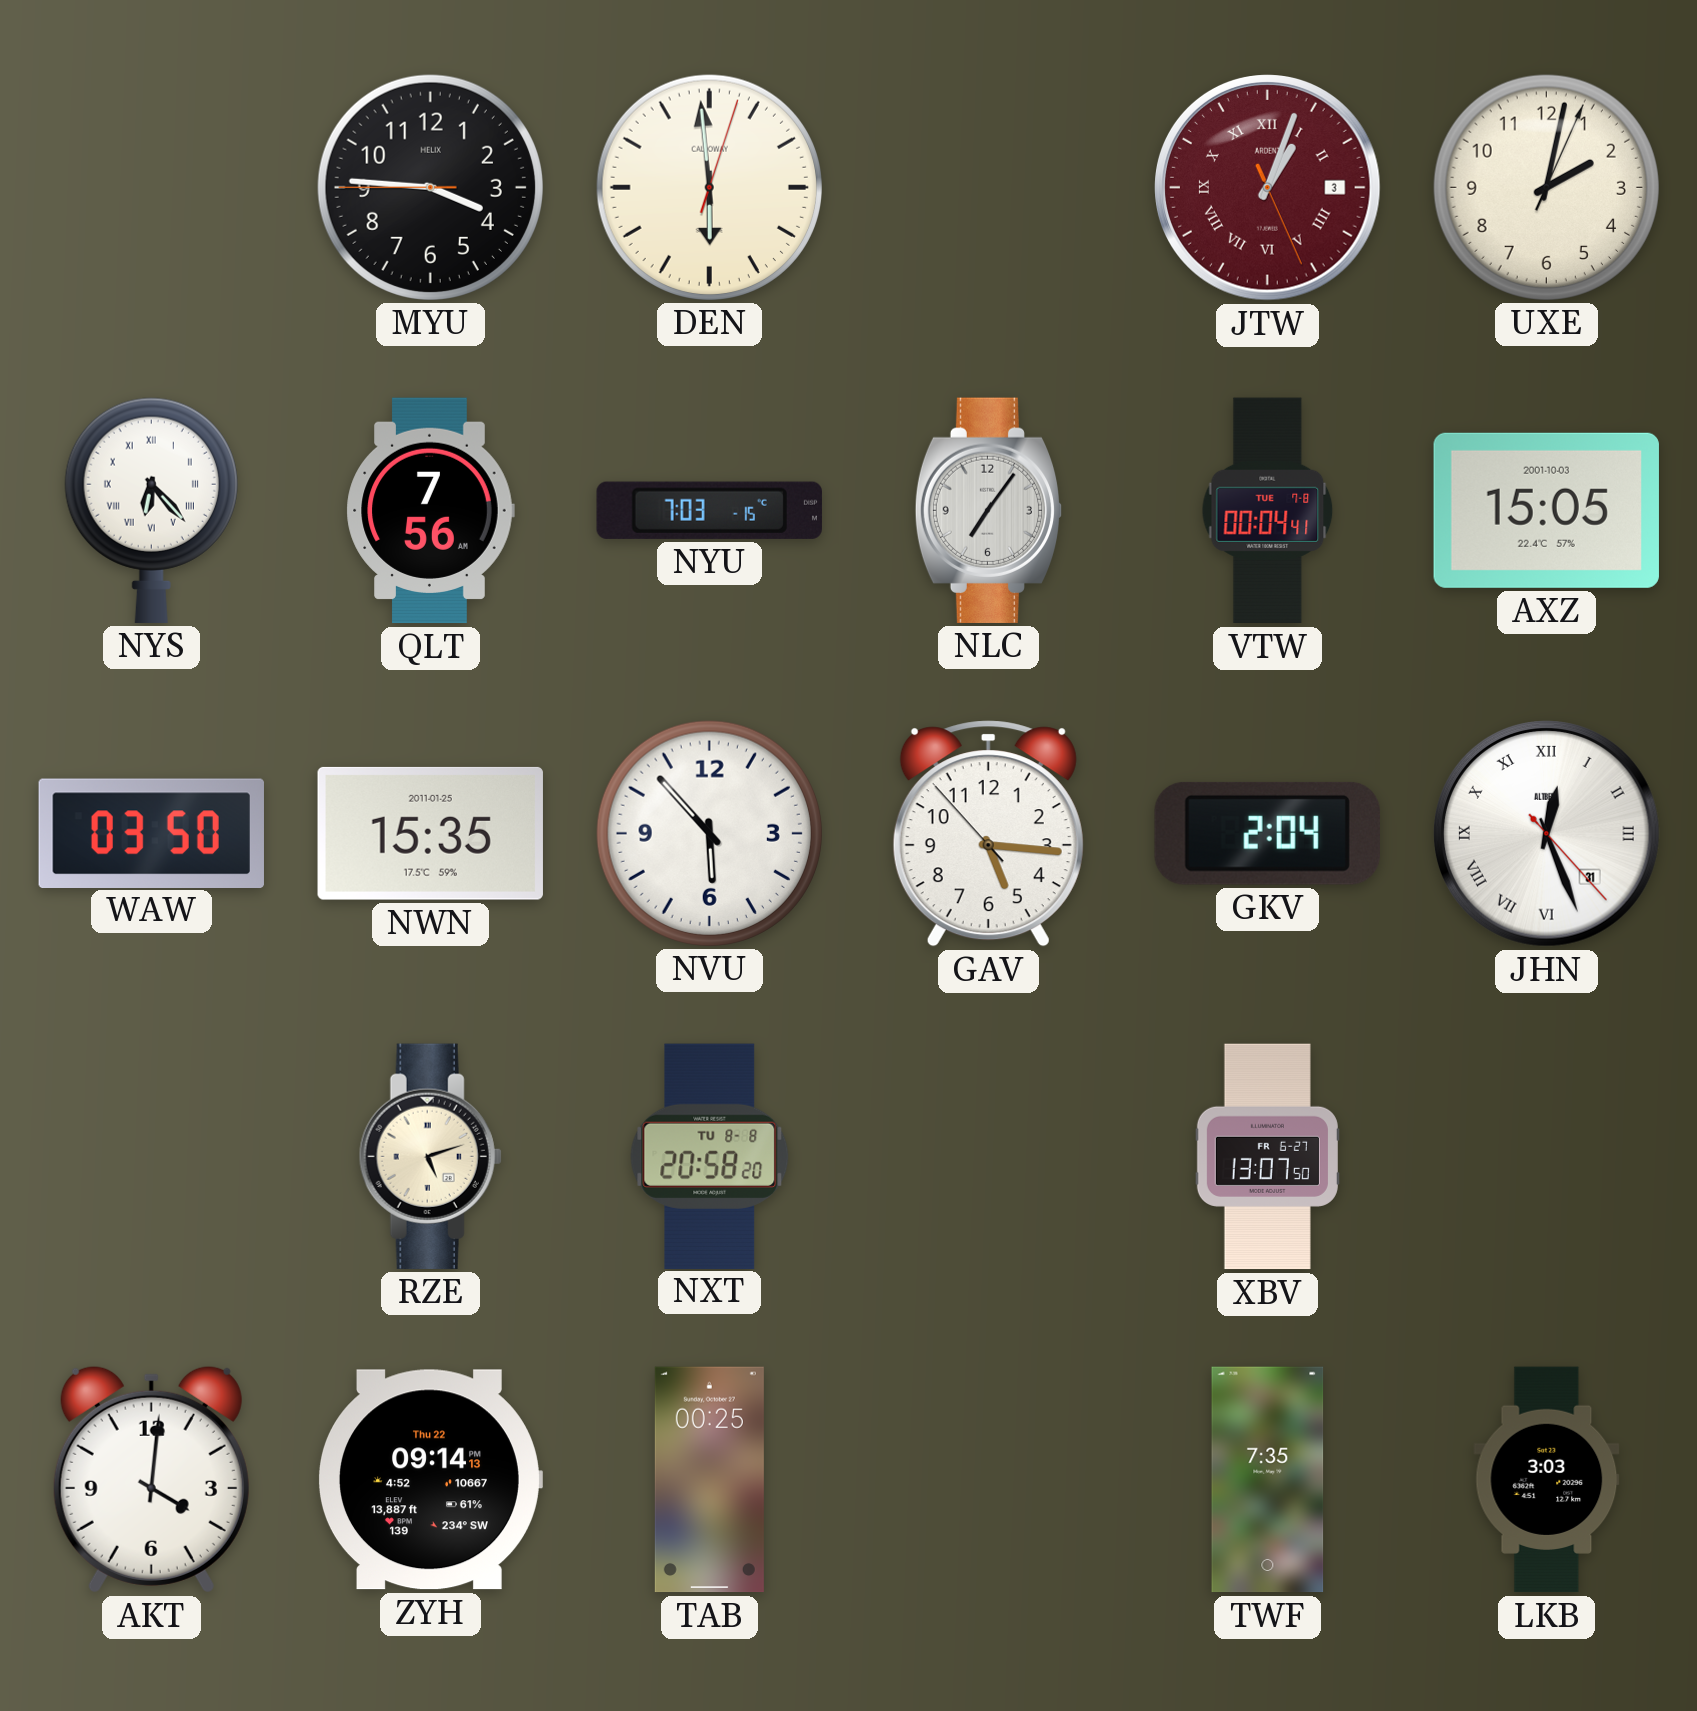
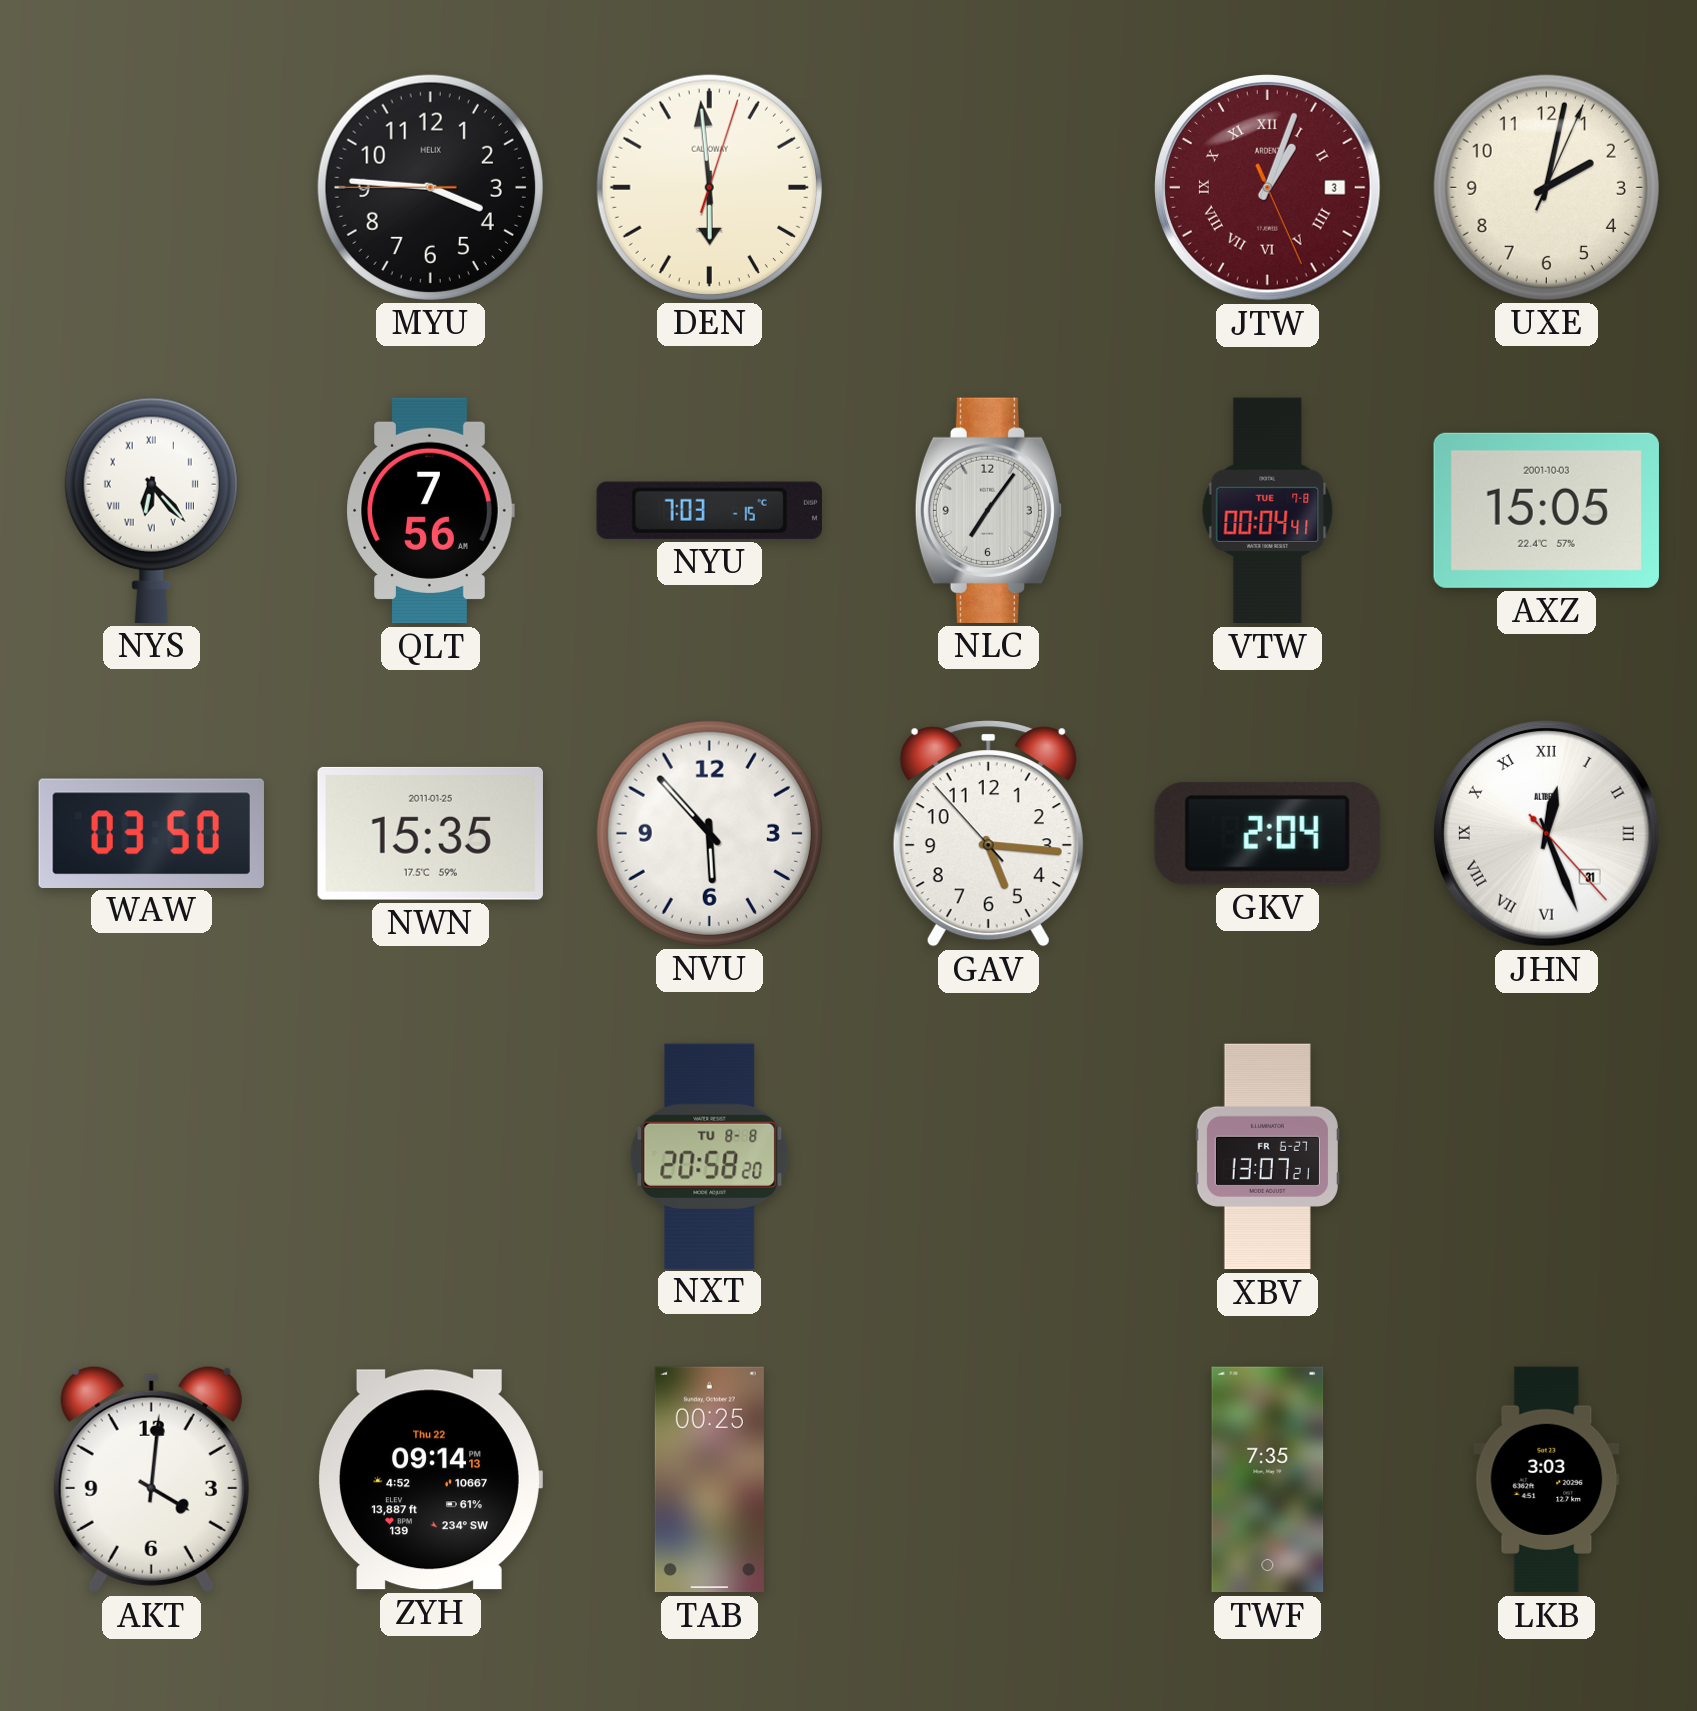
RZE: 5:12 -> none (430, 1156)
XBV: 13:07:50 -> 13:07:21 (1267, 1157)
